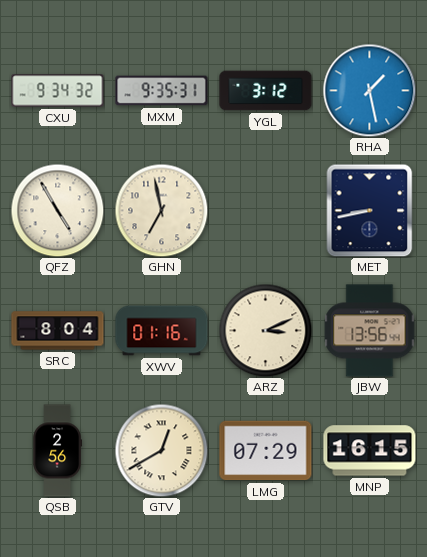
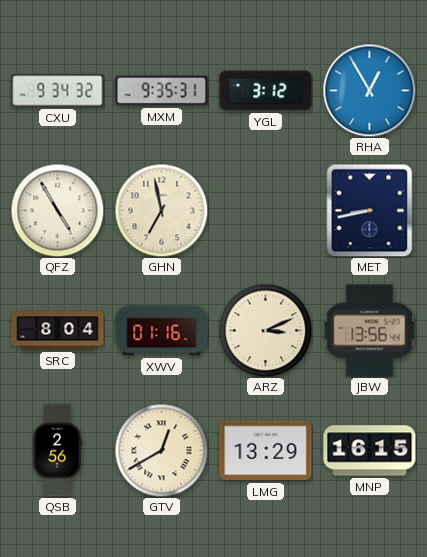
RHA: 1:28 -> 12:55 (369, 90)
LMG: 07:29 -> 13:29 (266, 451)
